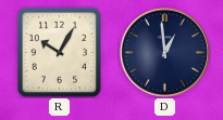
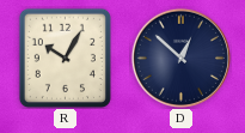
D: 12:59 -> 12:52 (180, 58)
